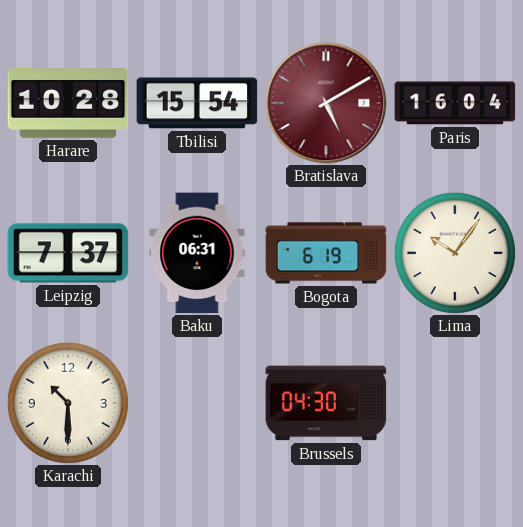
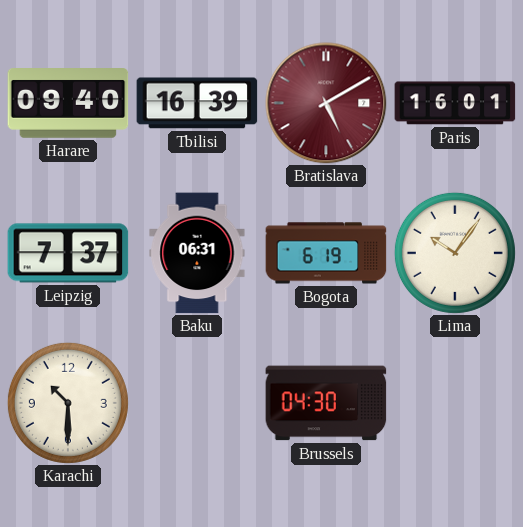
Harare: 10:28 -> 09:40 (68, 104)
Tbilisi: 15:54 -> 16:39 (197, 103)
Paris: 16:04 -> 16:01 (455, 103)
